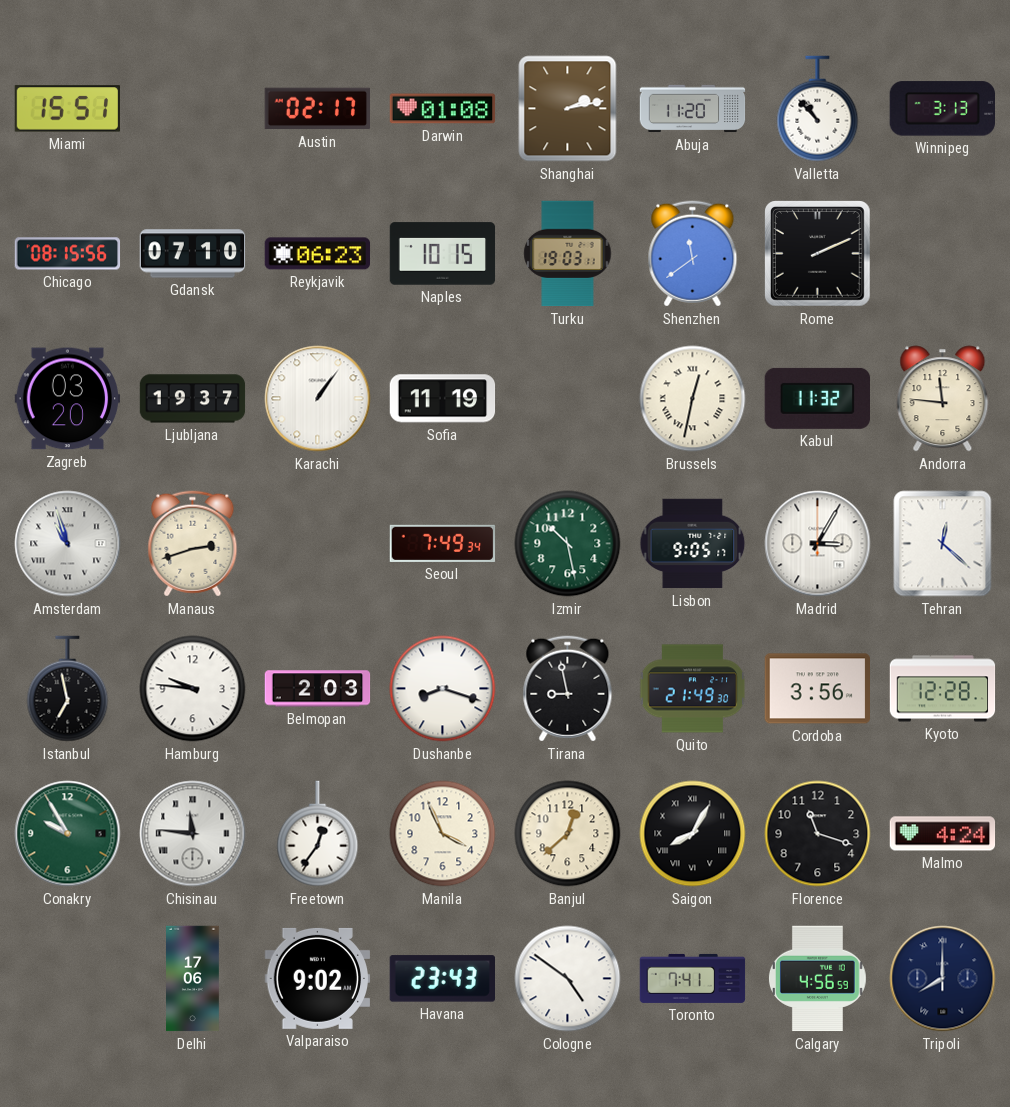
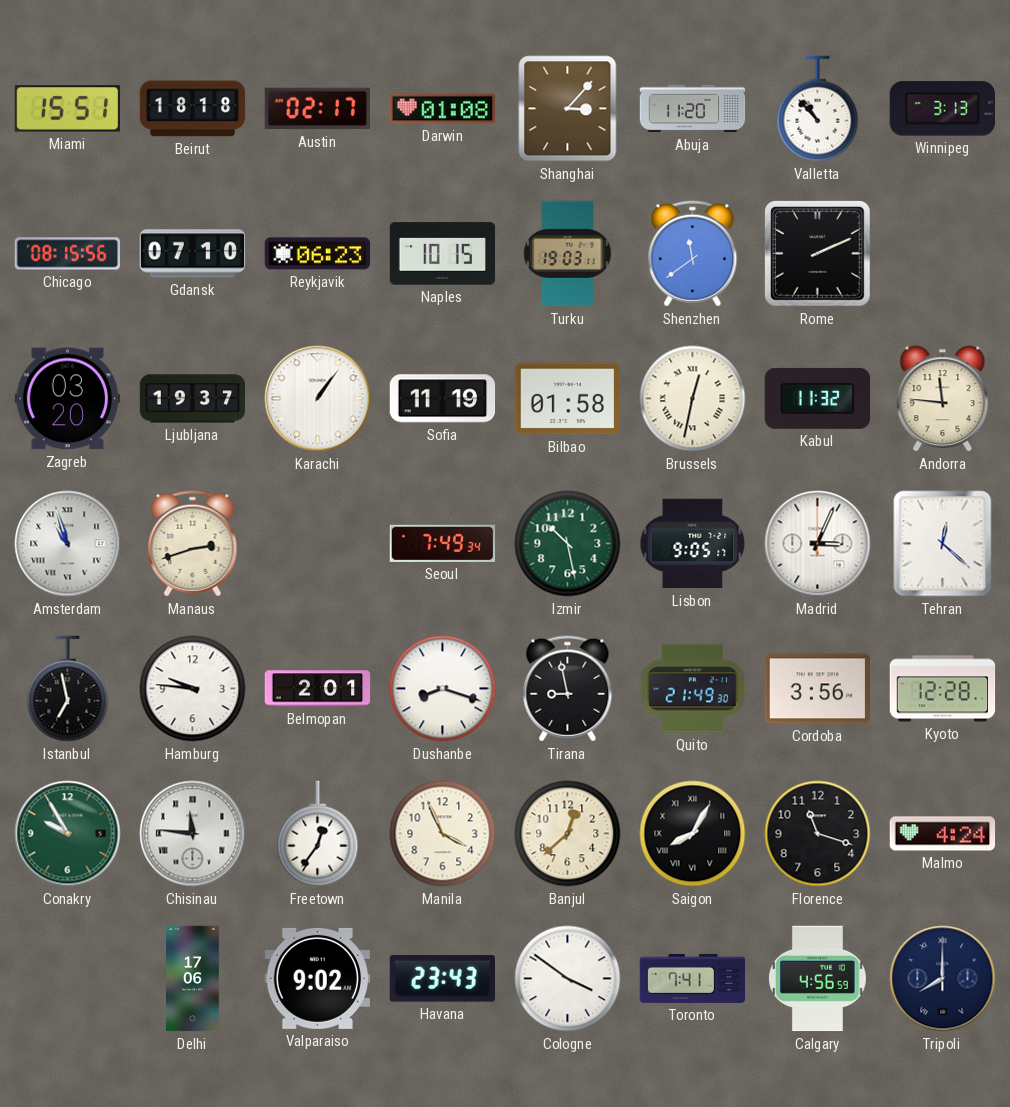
Beirut: none -> 18:18 (193, 109)
Shanghai: 2:13 -> 3:07 (568, 109)
Bilbao: none -> 01:58 (568, 399)
Madrid: 3:05 -> 3:04 (818, 544)
Belmopan: 2:03 -> 2:01 (318, 689)
Cologne: 4:51 -> 3:51 (568, 979)
